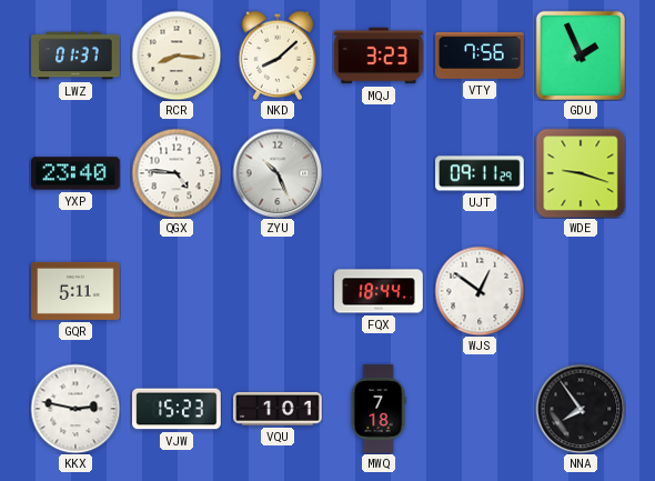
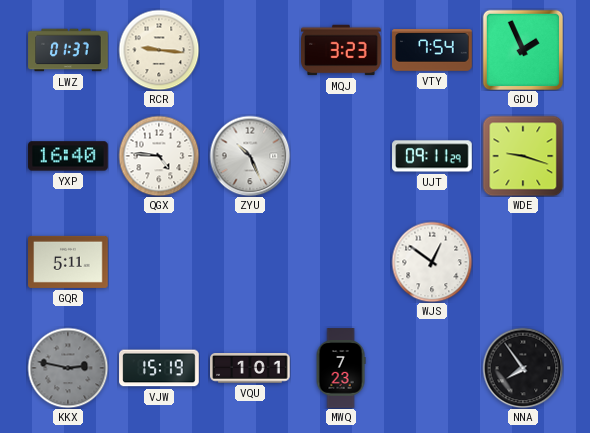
RCR: 8:16 -> 9:16 (159, 50)
NKD: 8:08 -> none (278, 56)
VTY: 7:56 -> 7:54 (432, 50)
YXP: 23:40 -> 16:40 (68, 156)
FQX: 18:44 -> none (379, 291)
KKX dial: white -> grey (68, 368)
VJW: 15:23 -> 15:19 (159, 368)
MWQ: 7:18 -> 7:23 (341, 368)
